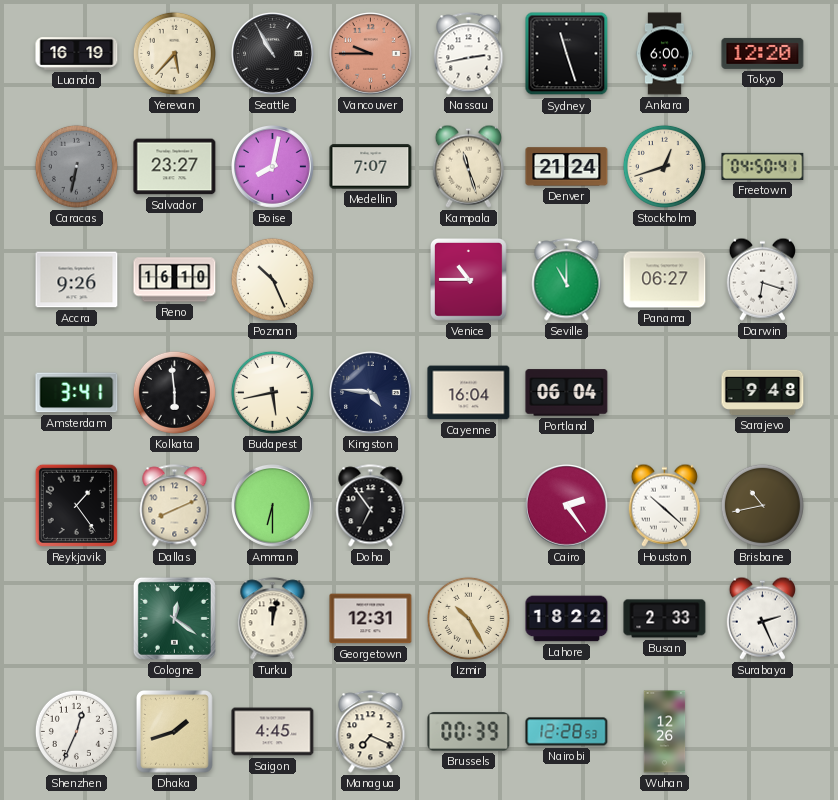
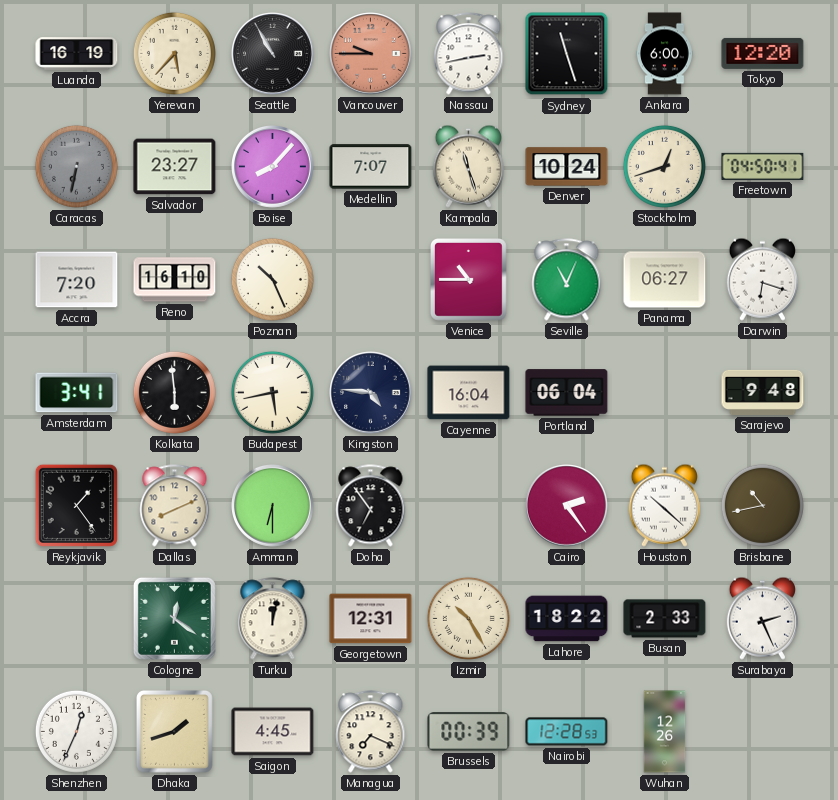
Boise: 8:02 -> 8:07 (273, 167)
Denver: 21:24 -> 10:24 (567, 167)
Accra: 9:26 -> 7:20 (77, 280)
Seville: 11:00 -> 11:04 (567, 280)
